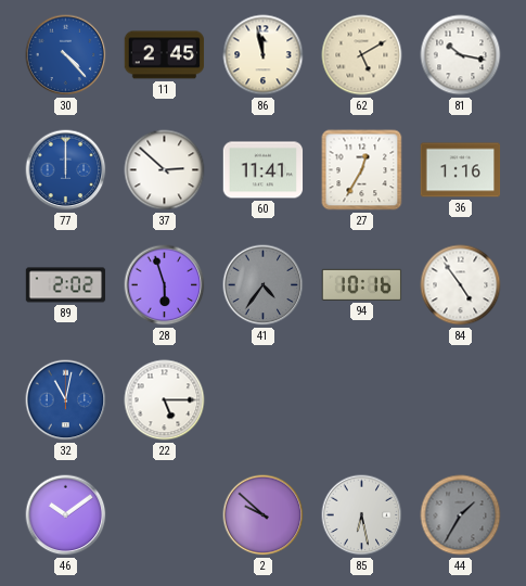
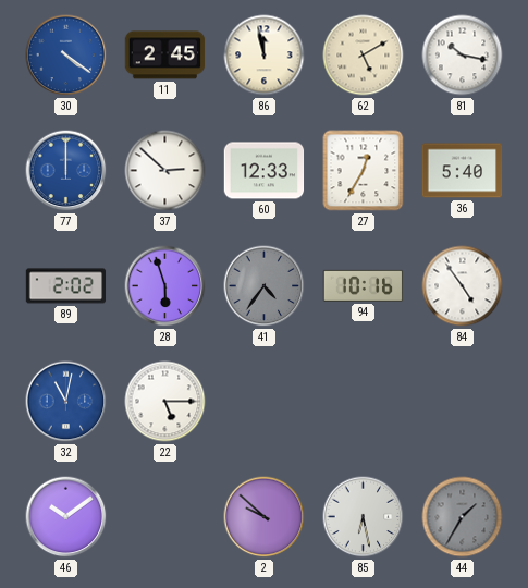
30: 4:23 -> 4:21 (66, 56)
60: 11:41 -> 12:33 (265, 171)
36: 1:16 -> 5:40 (463, 171)
